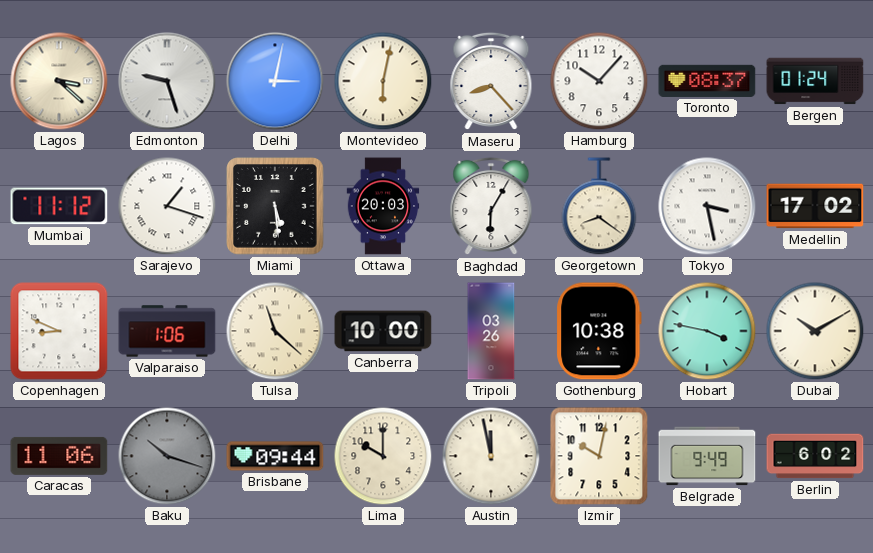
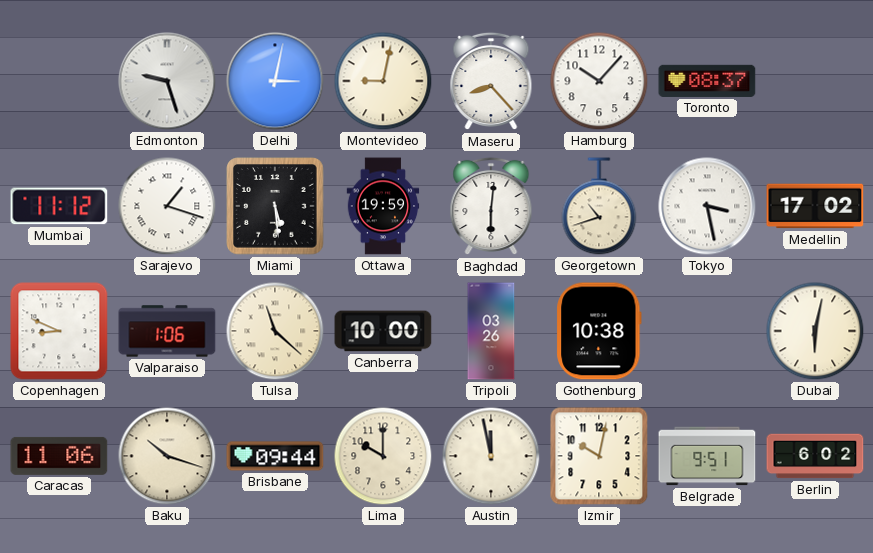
Lagos: 3:22 -> none (59, 81)
Montevideo: 6:02 -> 9:02 (383, 81)
Bergen: 01:24 -> none (815, 81)
Ottawa: 20:03 -> 19:59 (383, 206)
Baghdad: 6:05 -> 6:01 (491, 206)
Georgetown: 8:21 -> 10:42 (599, 206)
Hobart: 3:47 -> none (707, 331)
Dubai: 10:10 -> 6:02 (815, 331)
Baku dial: grey -> cream (167, 456)
Belgrade: 9:49 -> 9:51 (707, 456)
